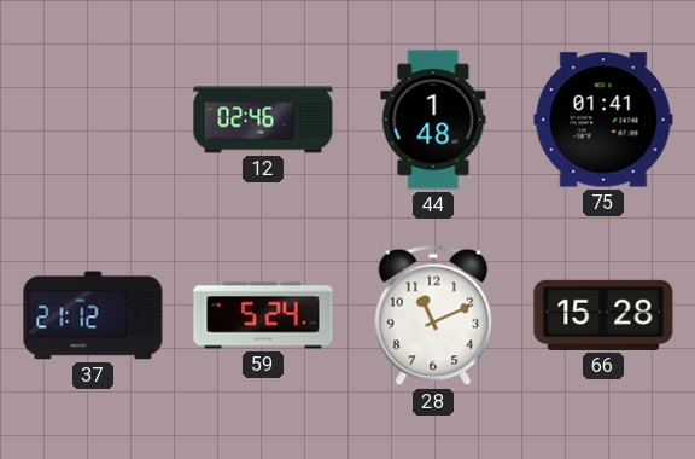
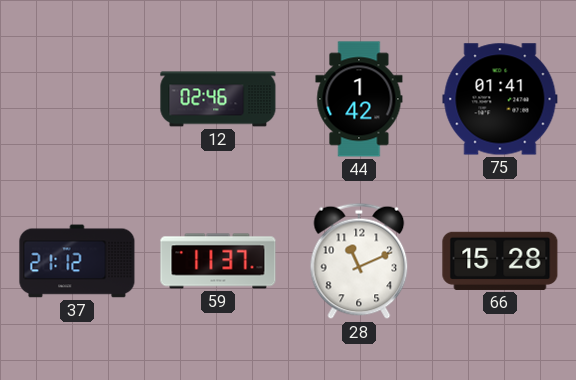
44: 1:48 -> 1:42 (359, 99)
59: 5:24 -> 11:37 (218, 261)
